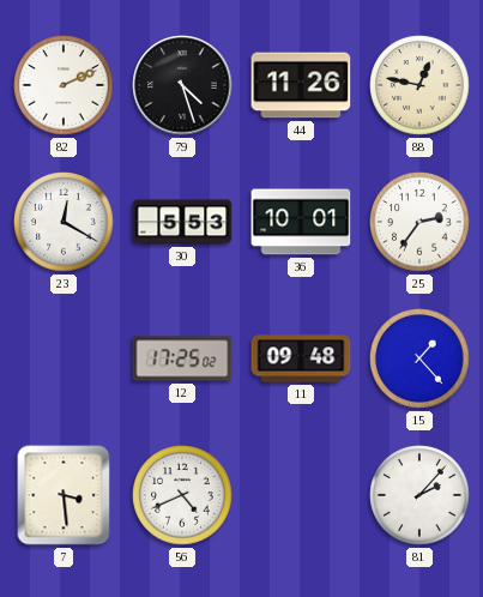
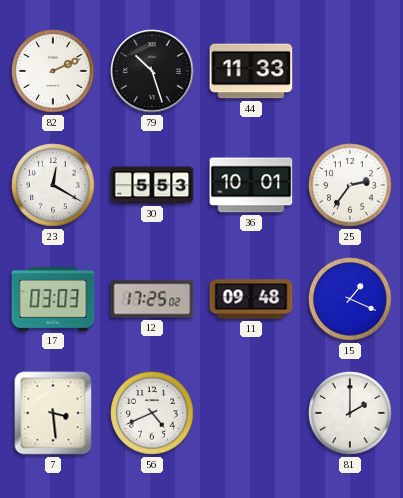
79: 4:27 -> 10:27 (152, 71)
44: 11:26 -> 11:33 (251, 71)
88: 12:47 -> none (419, 85)
17: none -> 03:03 (53, 300)
15: 1:23 -> 1:19 (350, 299)
81: 2:07 -> 2:00 (350, 413)
